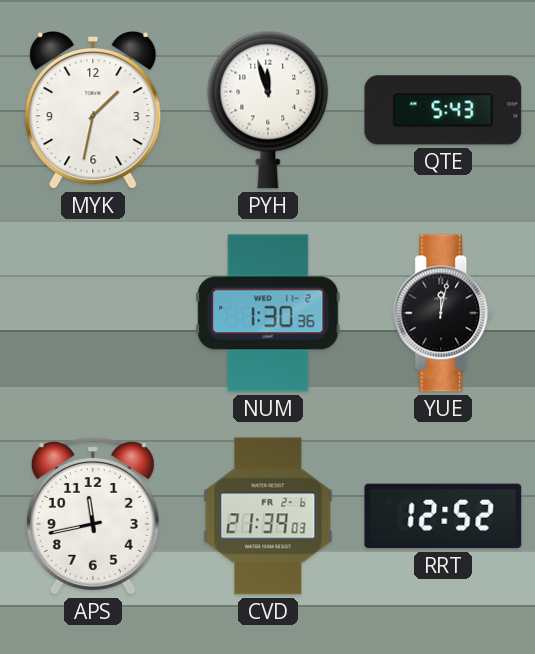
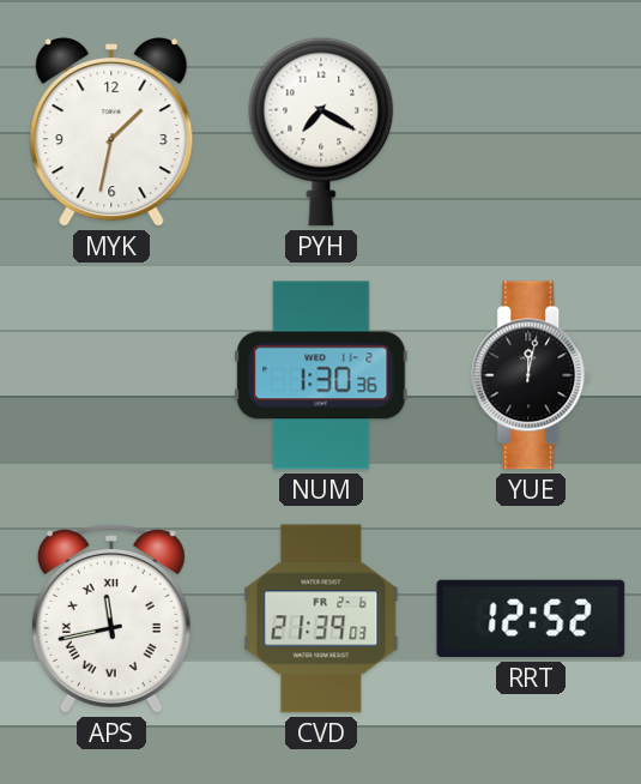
PYH: 11:57 -> 7:20 (321, 132)
QTE: 5:43 -> none (443, 110)
APS numerals: Arabic -> Roman (111, 619)
